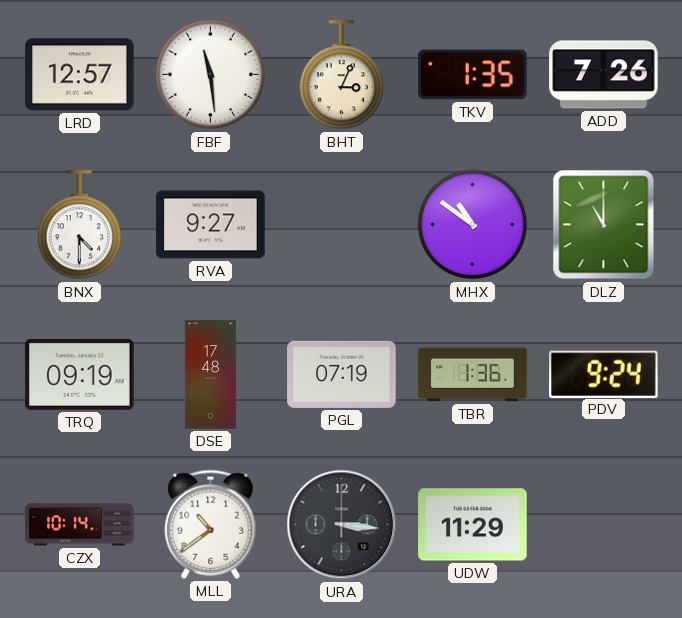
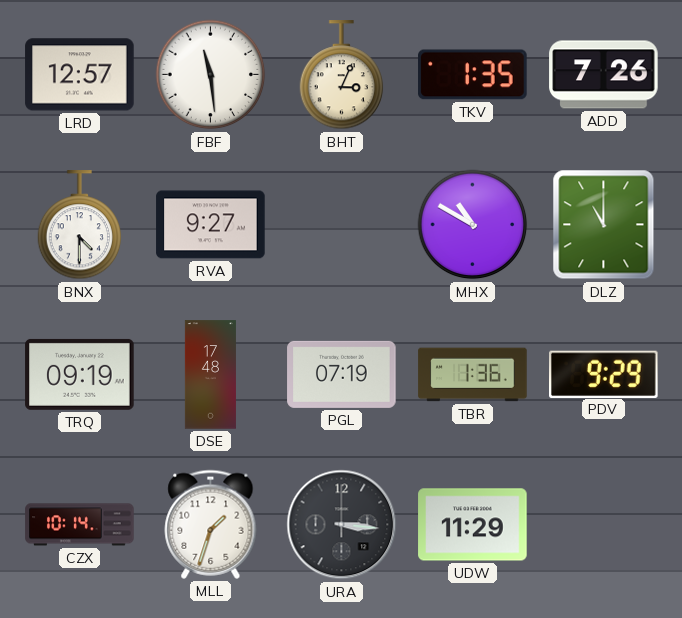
MHX: 10:51 -> 10:50 (473, 225)
PDV: 9:24 -> 9:29 (604, 374)
MLL: 10:39 -> 1:33 (211, 524)
